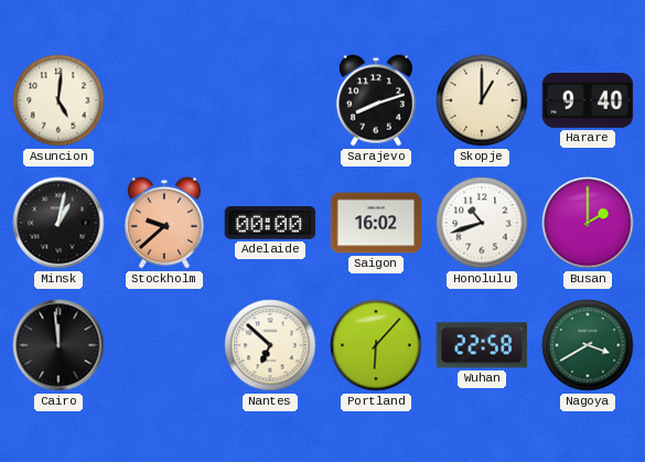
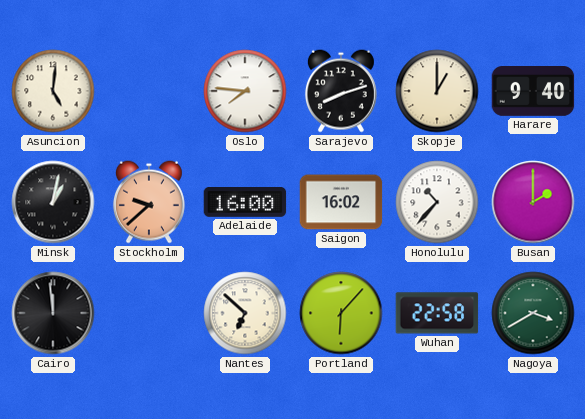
Oslo: none -> 7:46 (245, 91)
Adelaide: 00:00 -> 16:00 (245, 203)
Honolulu: 10:42 -> 10:37 (437, 202)
